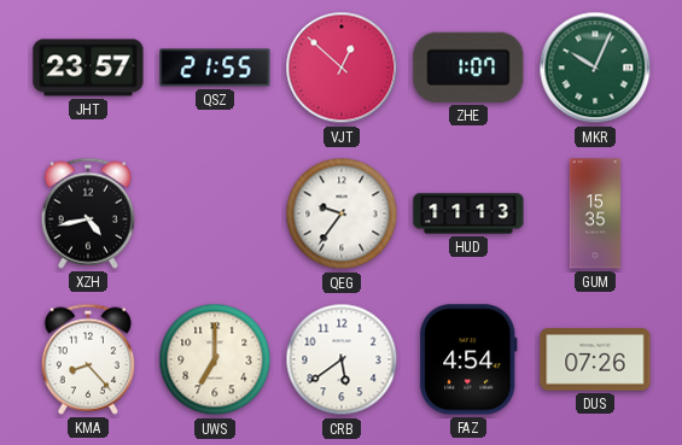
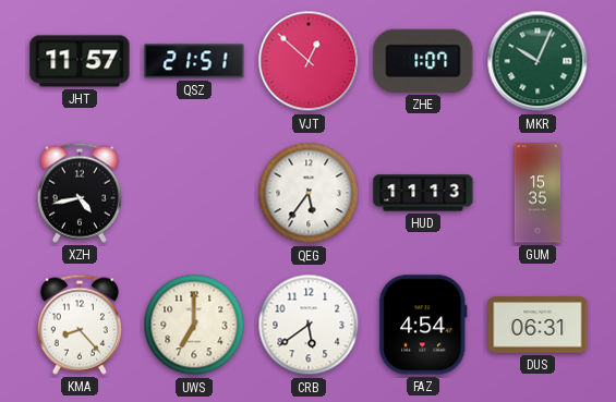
JHT: 23:57 -> 11:57 (80, 61)
QSZ: 21:55 -> 21:51 (194, 61)
QEG: 9:36 -> 5:36 (309, 193)
DUS: 07:26 -> 06:31 (538, 325)
